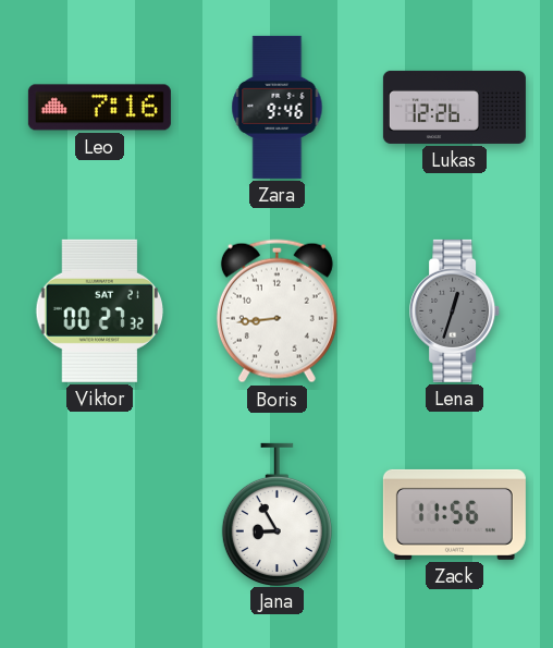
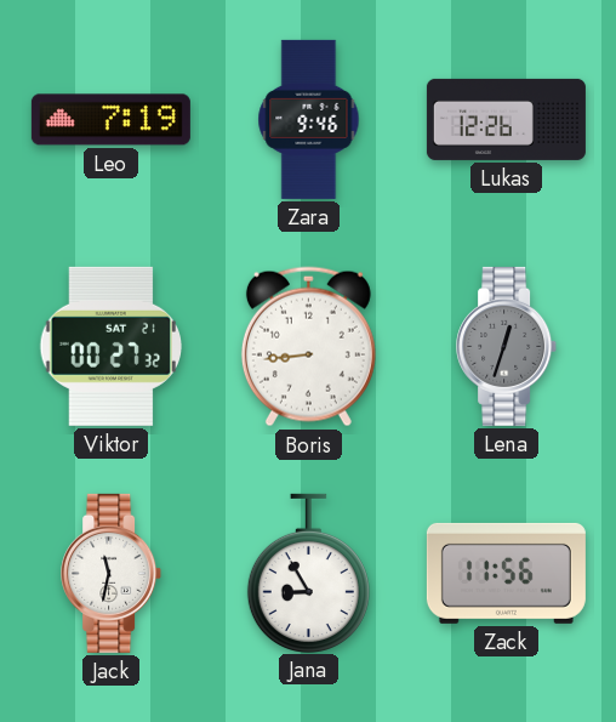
Leo: 7:16 -> 7:19 (110, 120)
Jack: none -> 11:32 (112, 573)
